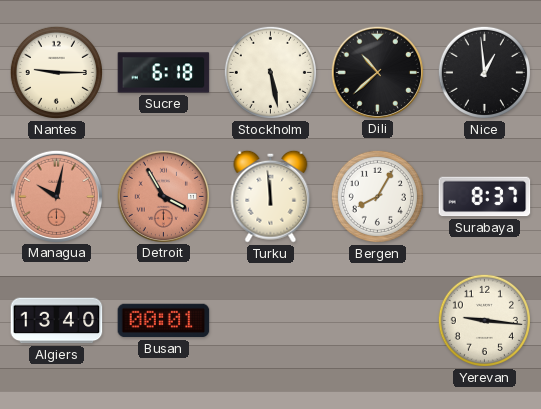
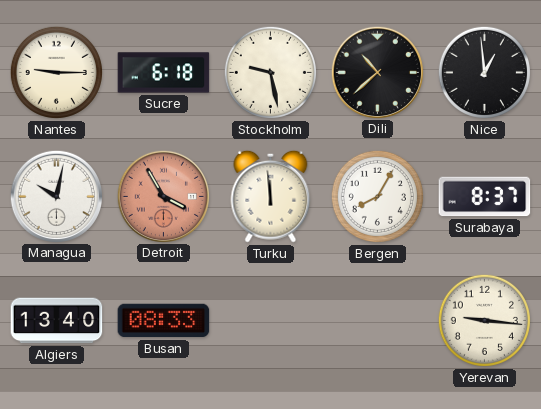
Stockholm: 5:28 -> 9:28 (270, 72)
Managua dial: salmon -> white (56, 196)
Busan: 00:01 -> 08:33 (164, 321)
